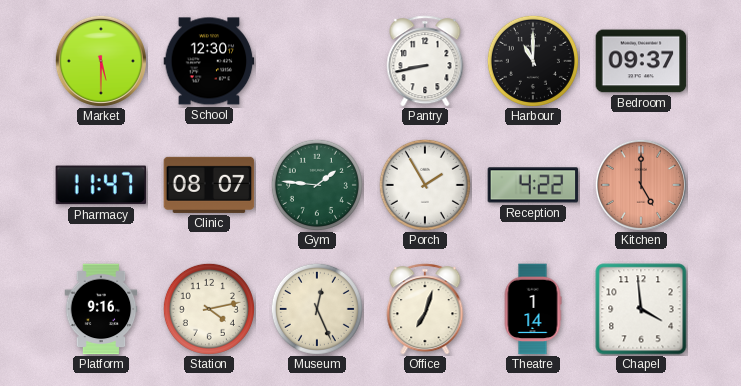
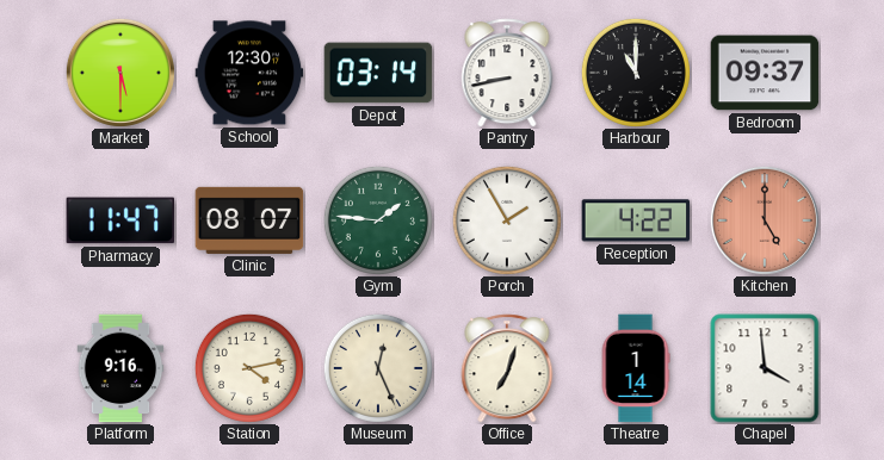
Depot: none -> 03:14 (378, 73)
